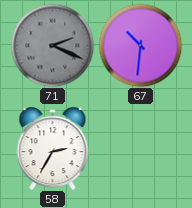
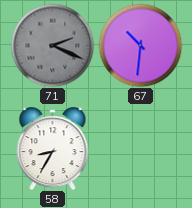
58: 2:35 -> 8:35 (53, 149)
